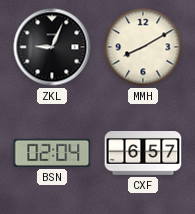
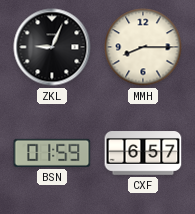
MMH: 8:10 -> 8:15 (143, 47)
BSN: 02:04 -> 01:59 (52, 153)
